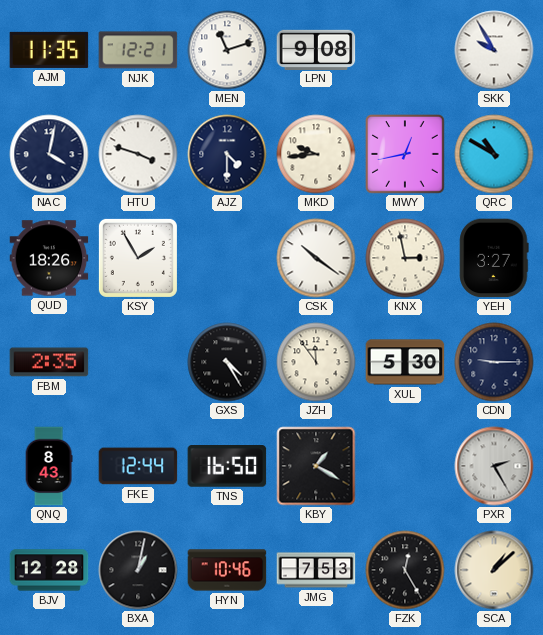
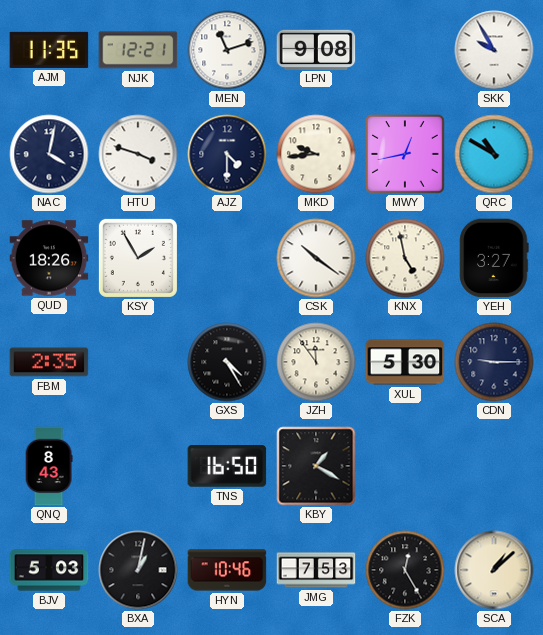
KNX: 2:58 -> 4:58 (405, 258)
FKE: 12:44 -> none (138, 466)
PXR: 2:25 -> none (494, 466)
BJV: 12:28 -> 5:03 (49, 570)
